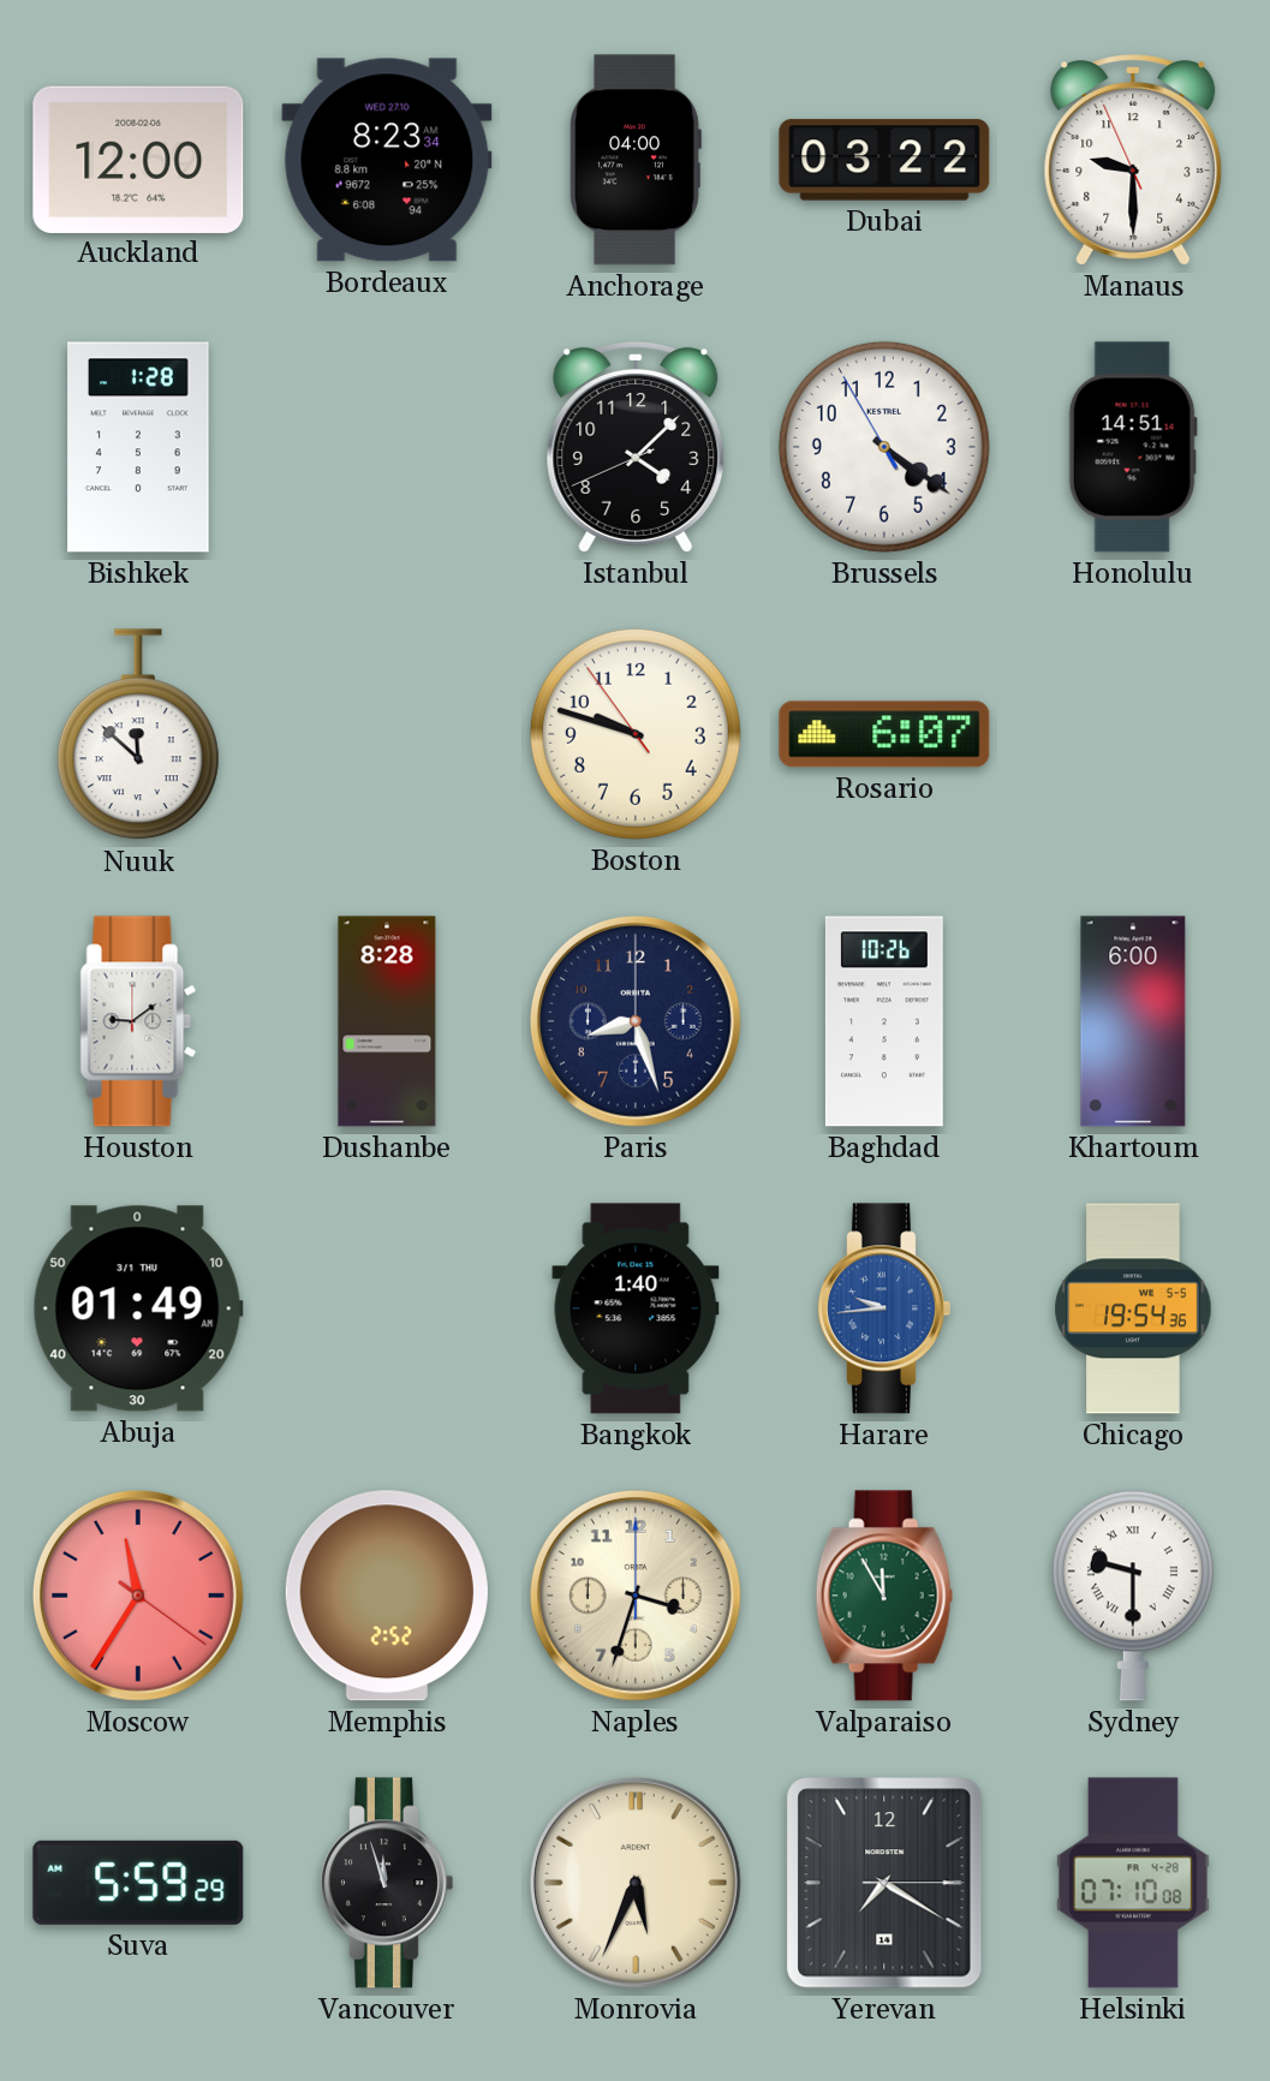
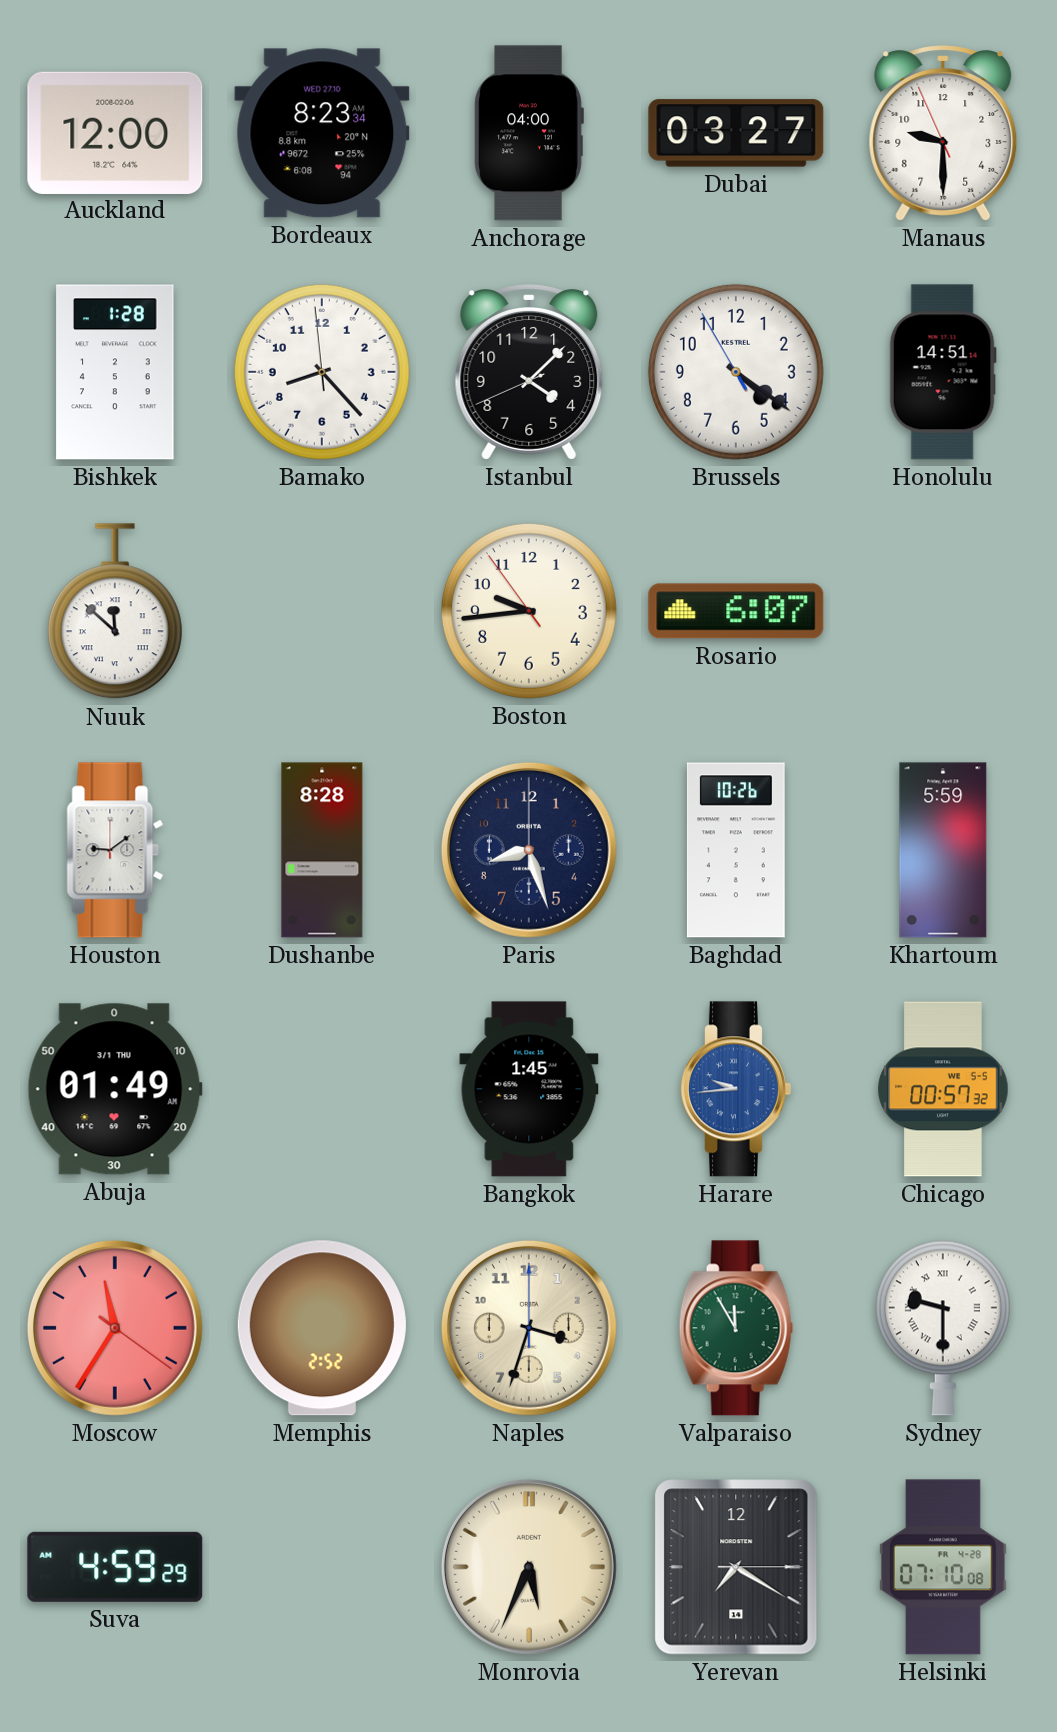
Dubai: 03:22 -> 03:27 (736, 133)
Bamako: none -> 8:22 (322, 372)
Boston: 9:47 -> 9:43 (529, 611)
Khartoum: 6:00 -> 5:59 (943, 850)
Bangkok: 1:40 -> 1:45 (529, 1089)
Chicago: 19:54 -> 00:57 (943, 1089)
Suva: 5:59 -> 4:59 (115, 1567)
Vancouver: 11:57 -> none (386, 1883)
